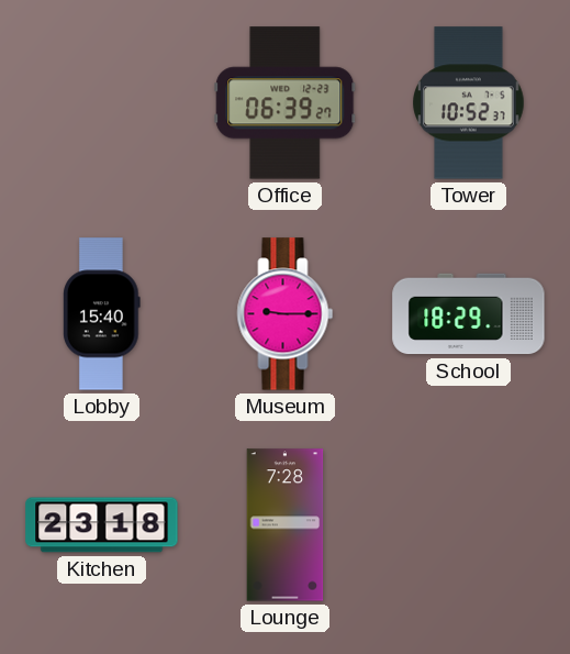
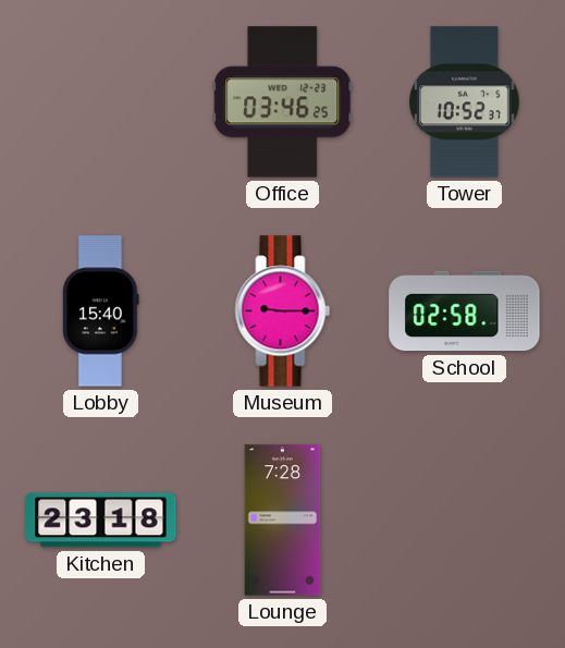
Office: 06:39 -> 03:46 (283, 102)
School: 18:29 -> 02:58 (465, 311)
